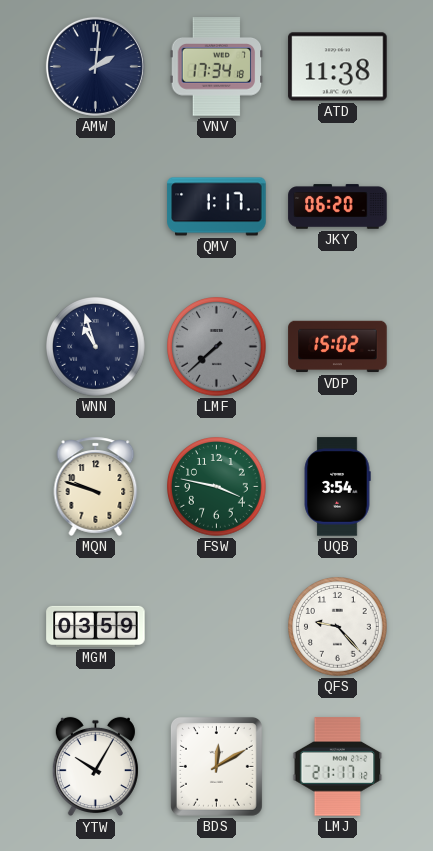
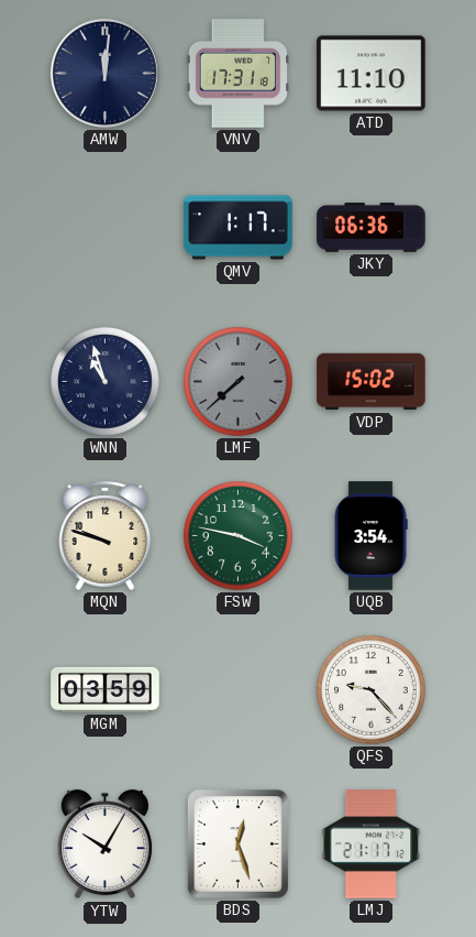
AMW: 2:01 -> 12:01 (104, 73)
VNV: 17:34 -> 17:31 (239, 74)
ATD: 11:38 -> 11:10 (372, 74)
JKY: 06:20 -> 06:36 (372, 228)
BDS: 12:10 -> 12:27 (237, 843)
